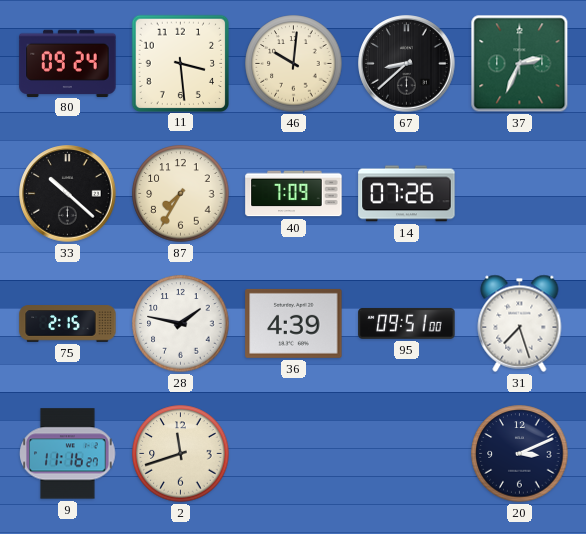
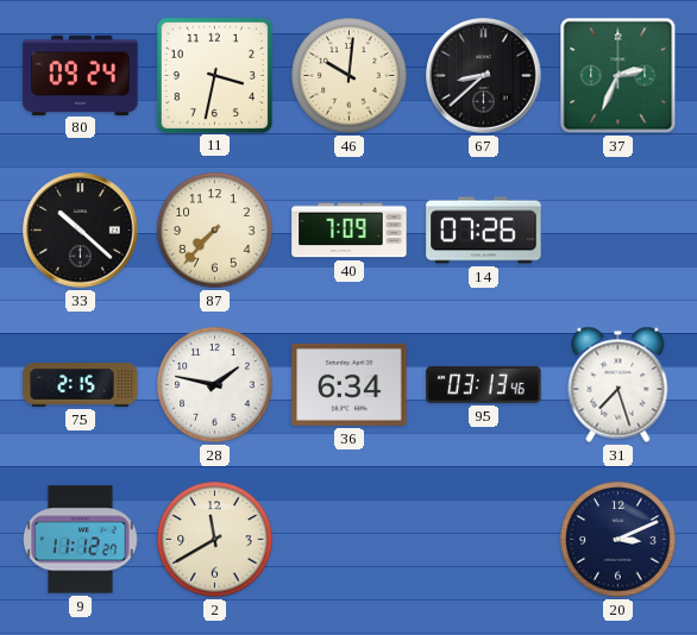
11: 3:29 -> 3:32 (214, 75)
87: 7:35 -> 7:37 (215, 231)
36: 4:39 -> 6:34 (350, 384)
95: 09:51 -> 03:13 (484, 385)
9: 11:16 -> 11:12 (81, 540)
2: 11:42 -> 11:40 (215, 540)
